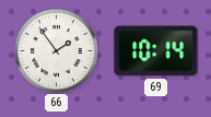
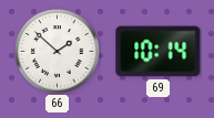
66: 1:54 -> 1:52 (58, 52)
